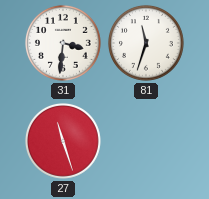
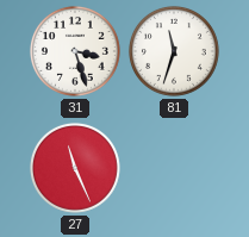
31: 3:31 -> 3:27 (75, 51)
27: 11:27 -> 11:26 (75, 168)
